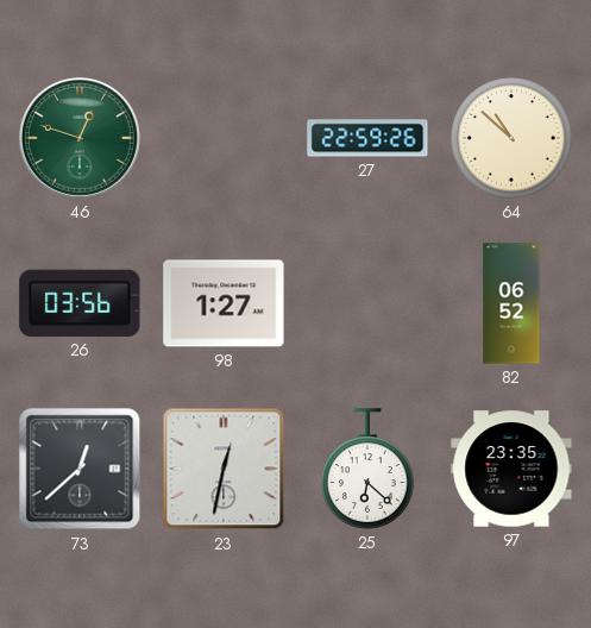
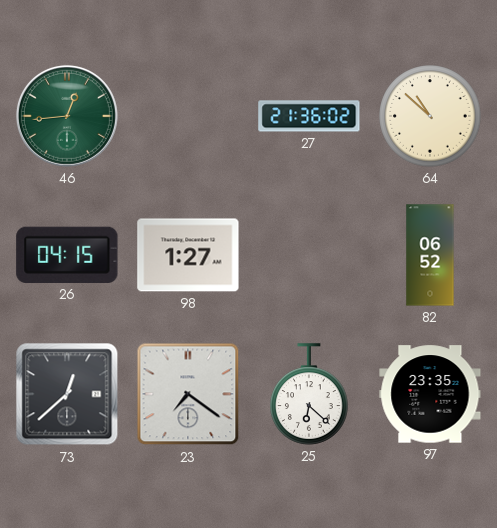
46: 12:48 -> 12:44 (67, 116)
27: 22:59 -> 21:36 (309, 116)
26: 03:56 -> 04:15 (67, 255)
23: 12:32 -> 7:21 (188, 394)
